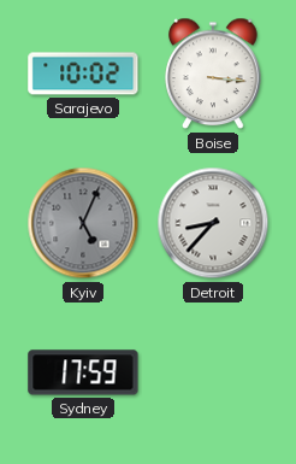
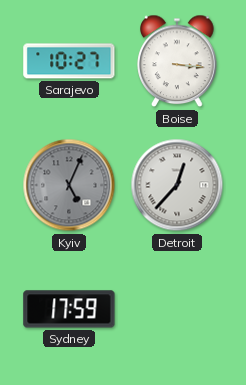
Sarajevo: 10:02 -> 10:27 (69, 61)
Detroit: 8:37 -> 12:37 (177, 185)
